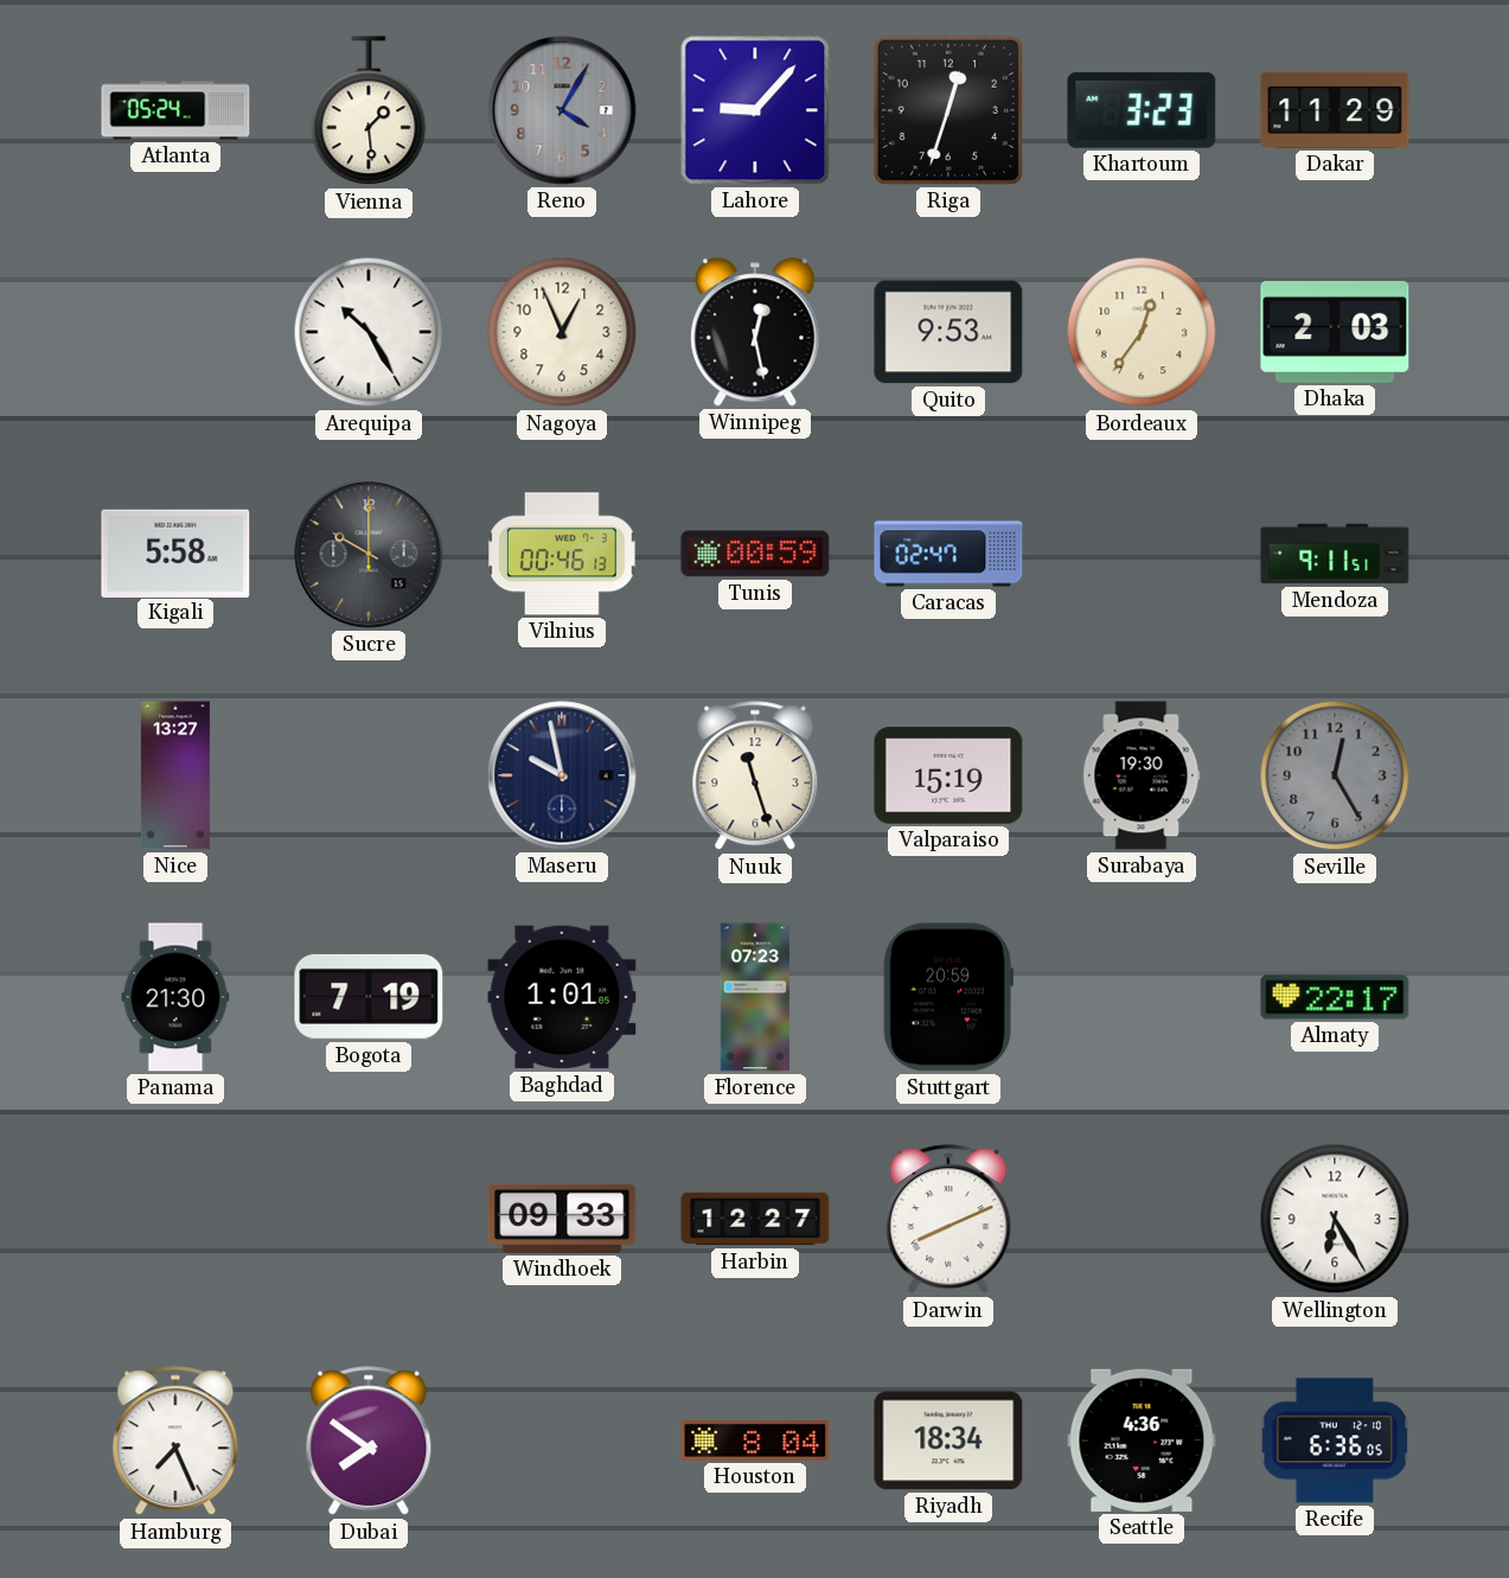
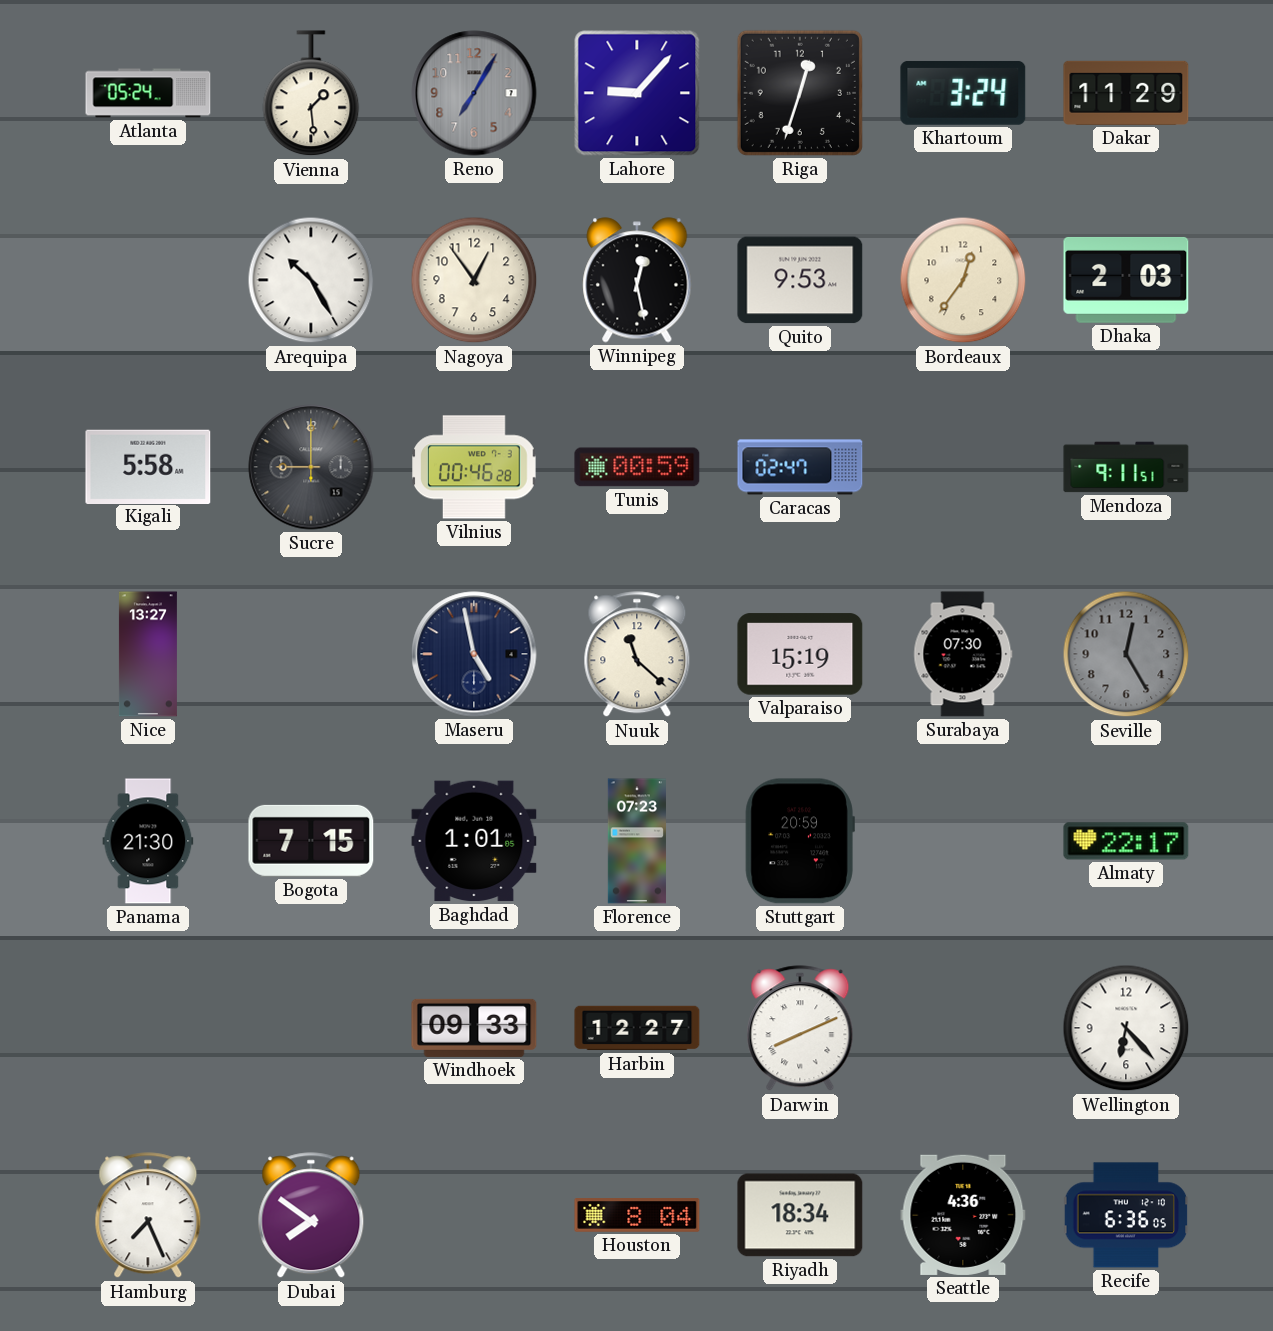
Reno: 4:05 -> 7:05 (474, 93)
Khartoum: 3:23 -> 3:24 (963, 93)
Nagoya: 12:56 -> 12:54 (474, 280)
Sucre: 10:00 -> 9:00 (311, 467)
Vilnius: 00:46:13 -> 00:46:28 (474, 467)
Maseru: 9:58 -> 4:58 (474, 654)
Nuuk: 11:27 -> 11:22 (637, 655)
Surabaya: 19:30 -> 07:30 (963, 654)
Bogota: 7:19 -> 7:15 (311, 841)
Wellington: 6:25 -> 6:23 (1126, 1028)
